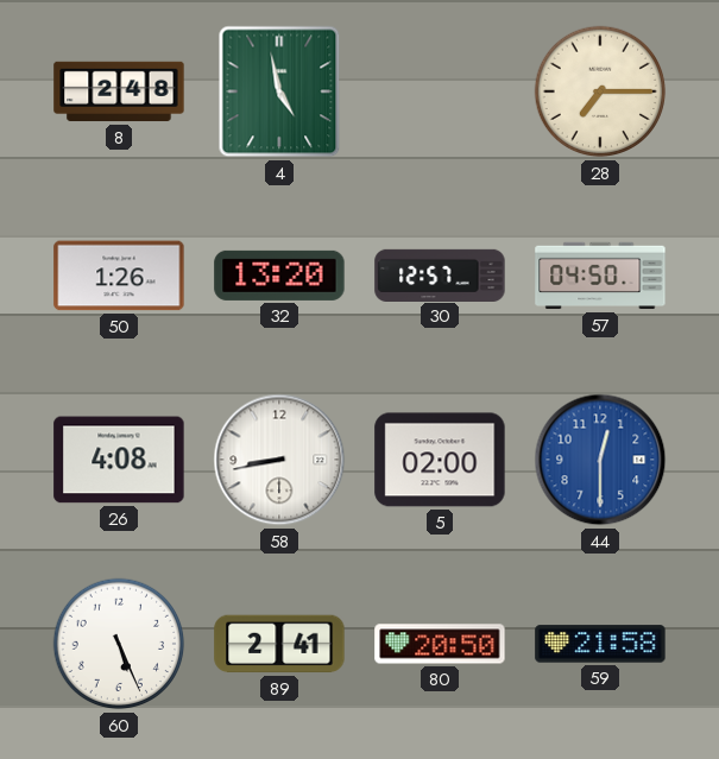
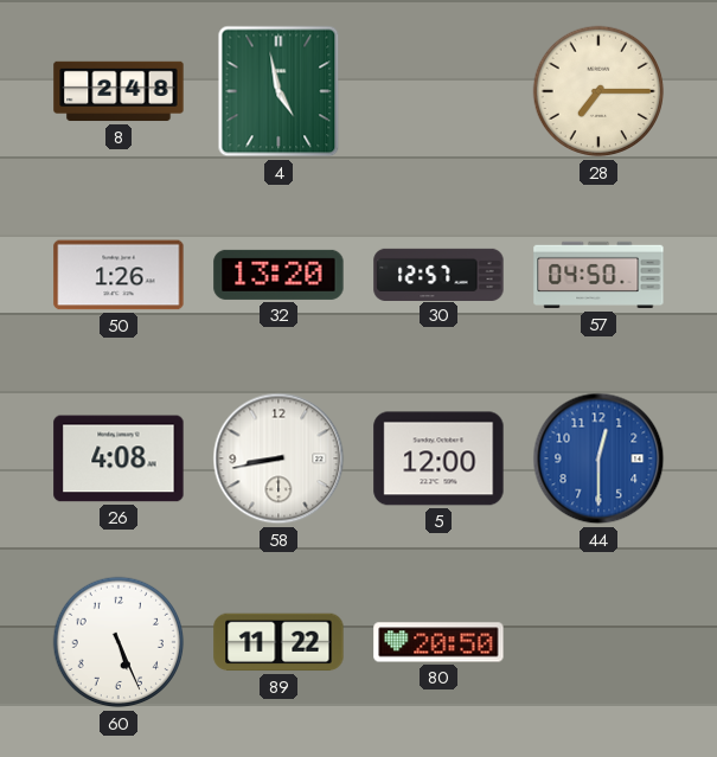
5: 02:00 -> 12:00 (438, 458)
89: 2:41 -> 11:22 (279, 642)
59: 21:58 -> none (600, 644)
